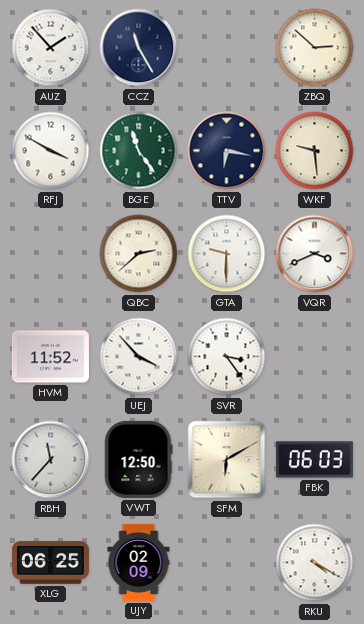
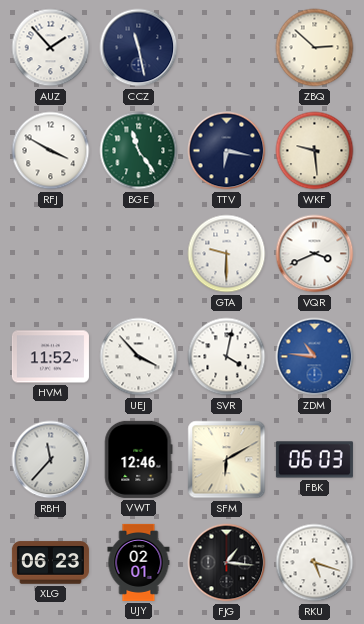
CCZ: 11:25 -> 11:28 (139, 48)
QBC: 2:38 -> none (139, 254)
SVR: 3:24 -> 4:02 (227, 357)
ZDM: none -> 10:46 (315, 357)
VWT: 12:50 -> 12:46 (138, 459)
XLG: 06:25 -> 06:23 (50, 563)
UJY: 02:09 -> 02:01 (139, 562)
FJG: none -> 1:16 (227, 563)
RKU: 4:20 -> 5:18 (315, 563)
